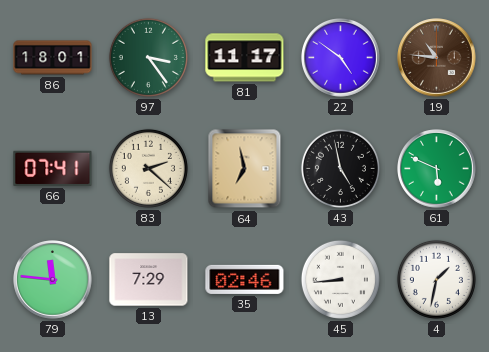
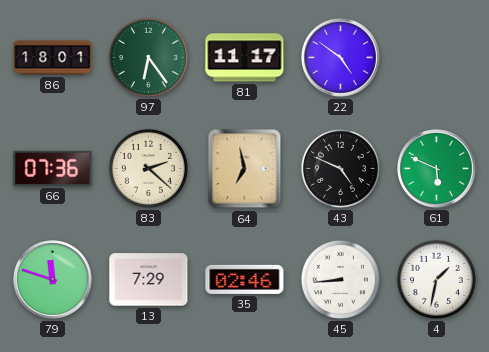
97: 3:24 -> 6:24 (148, 57)
19: 10:46 -> none (437, 58)
66: 07:41 -> 07:36 (53, 168)
43: 4:58 -> 4:49 (340, 168)
79: 11:46 -> 11:48 (53, 280)
